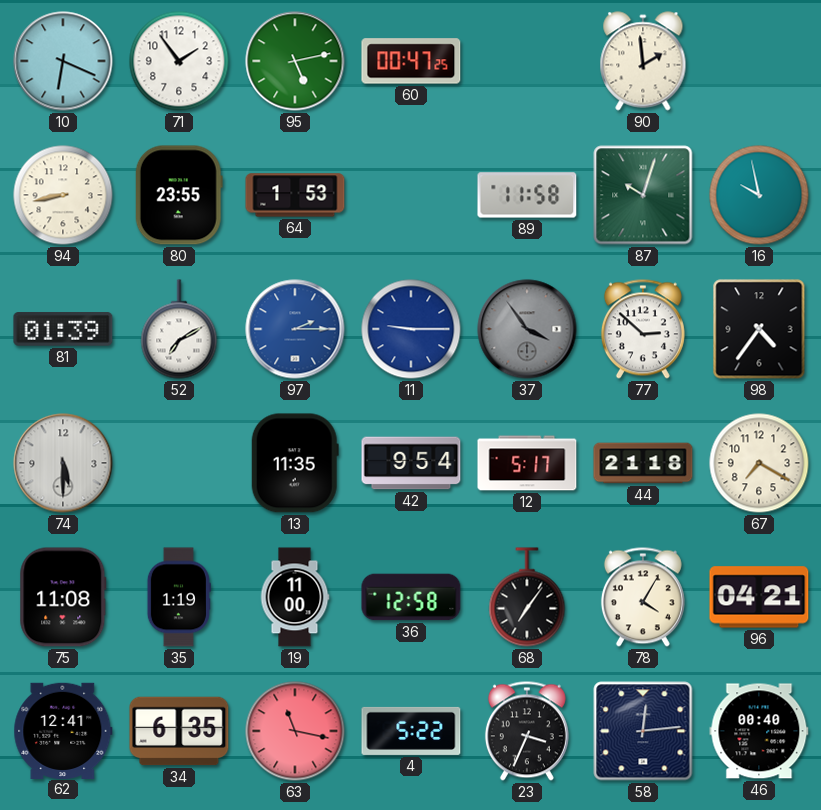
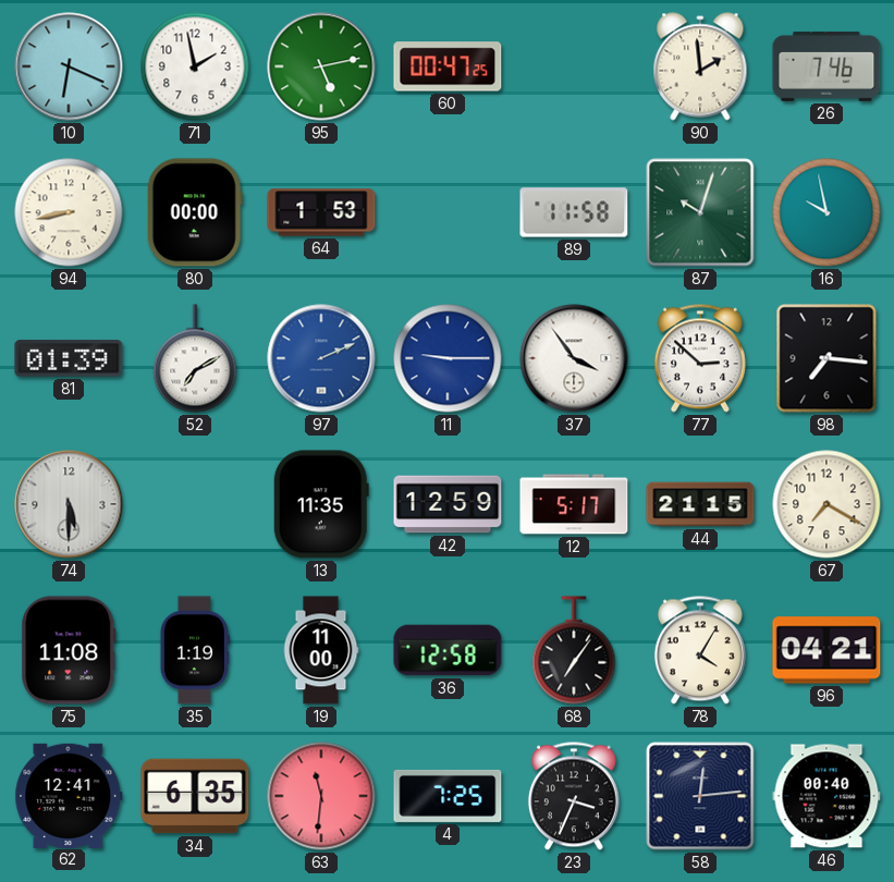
71: 1:54 -> 1:58 (195, 66)
26: none -> 7:46 (826, 66)
80: 23:55 -> 00:00 (195, 212)
97: 2:15 -> 2:11 (321, 358)
37 dial: grey -> white (574, 358)
98: 4:36 -> 7:16 (826, 358)
42: 9:54 -> 12:59 (448, 504)
44: 21:18 -> 21:15 (700, 504)
63: 11:17 -> 11:31 (321, 796)
4: 5:22 -> 7:25 (448, 796)
